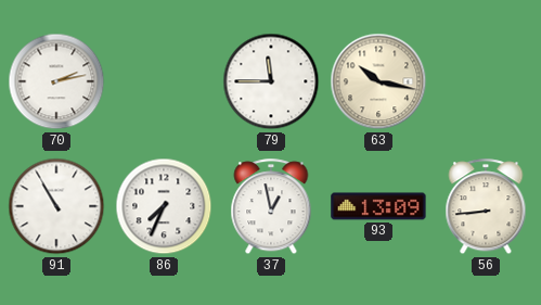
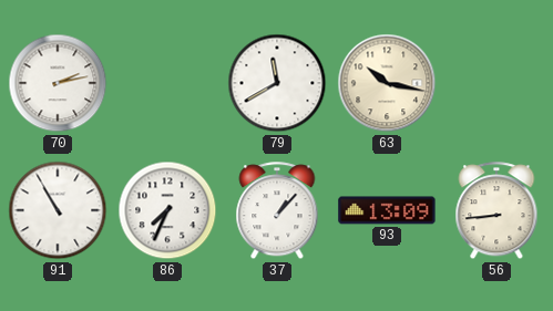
79: 11:45 -> 11:40 (277, 83)
37: 12:58 -> 1:07 (277, 211)
